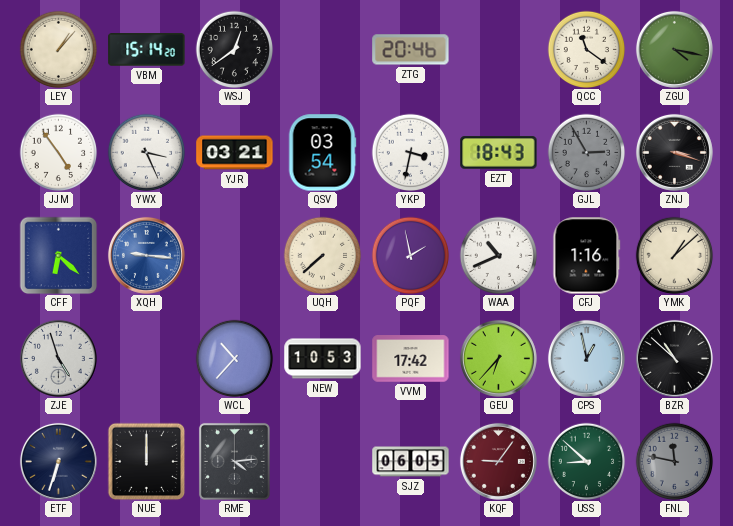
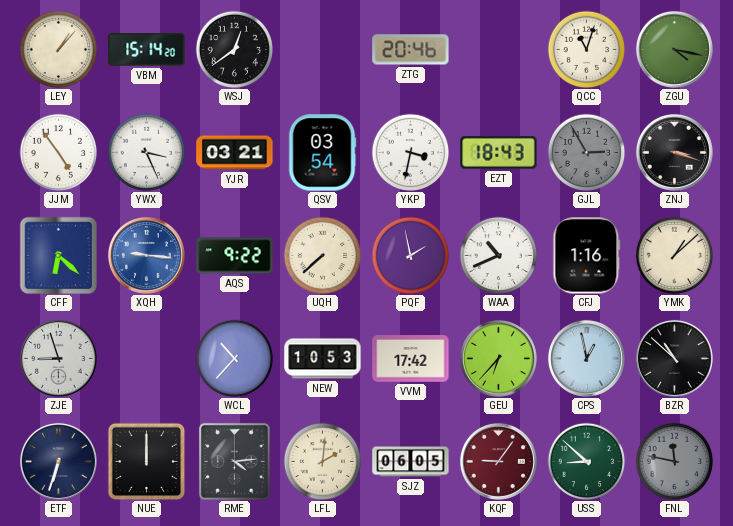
QCC: 11:21 -> 11:03 (586, 49)
AQS: none -> 9:22 (235, 256)
ZJE: 4:57 -> 8:57 (58, 358)
LFL: none -> 2:01 (322, 461)
